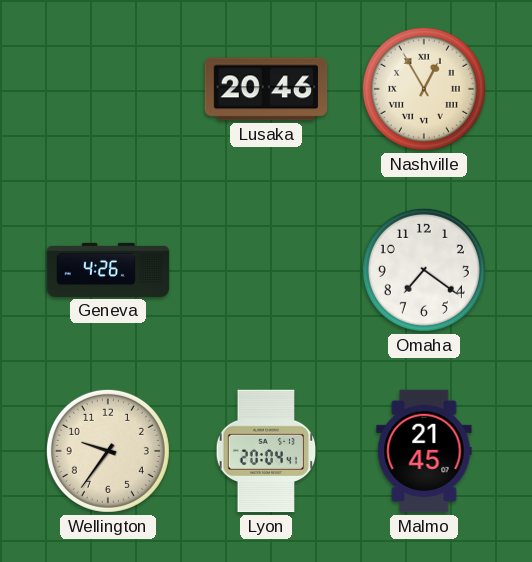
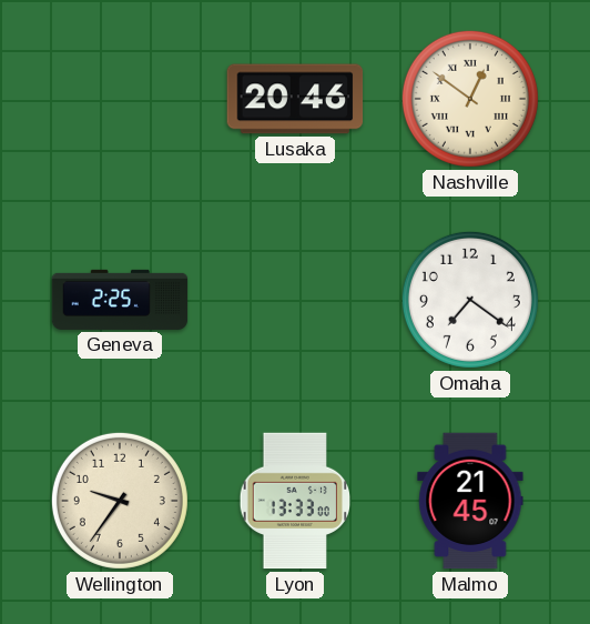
Nashville: 12:55 -> 12:51 (470, 99)
Geneva: 4:26 -> 2:25 (120, 300)
Lyon: 20:04 -> 13:33 (295, 501)
